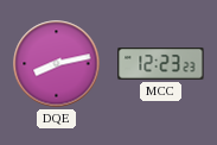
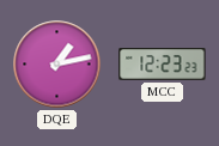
DQE: 8:13 -> 1:13 (57, 65)
